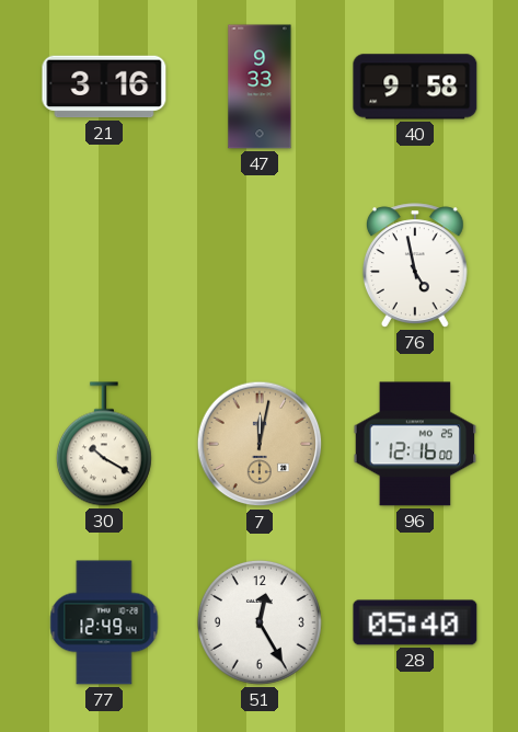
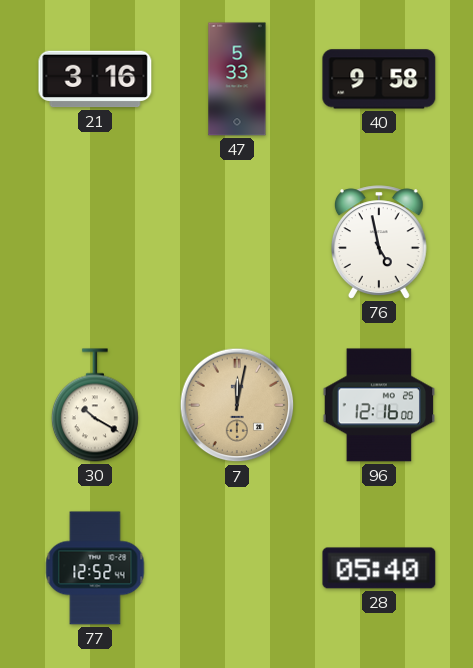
47: 9:33 -> 5:33 (237, 79)
77: 12:49 -> 12:52 (95, 568)
51: 12:25 -> none (260, 622)
